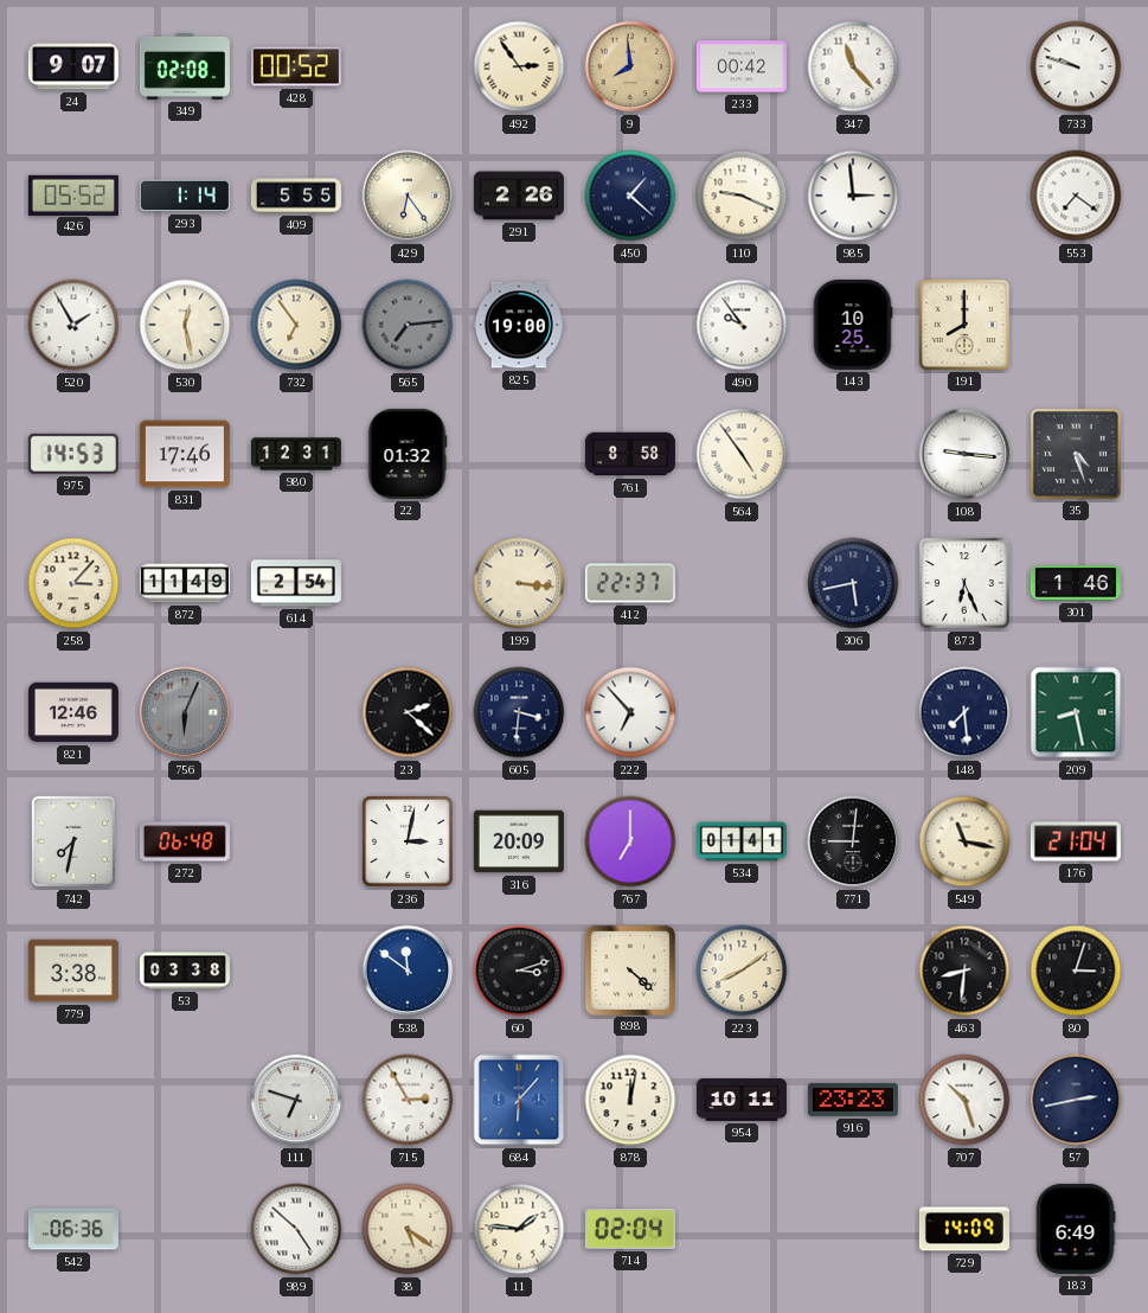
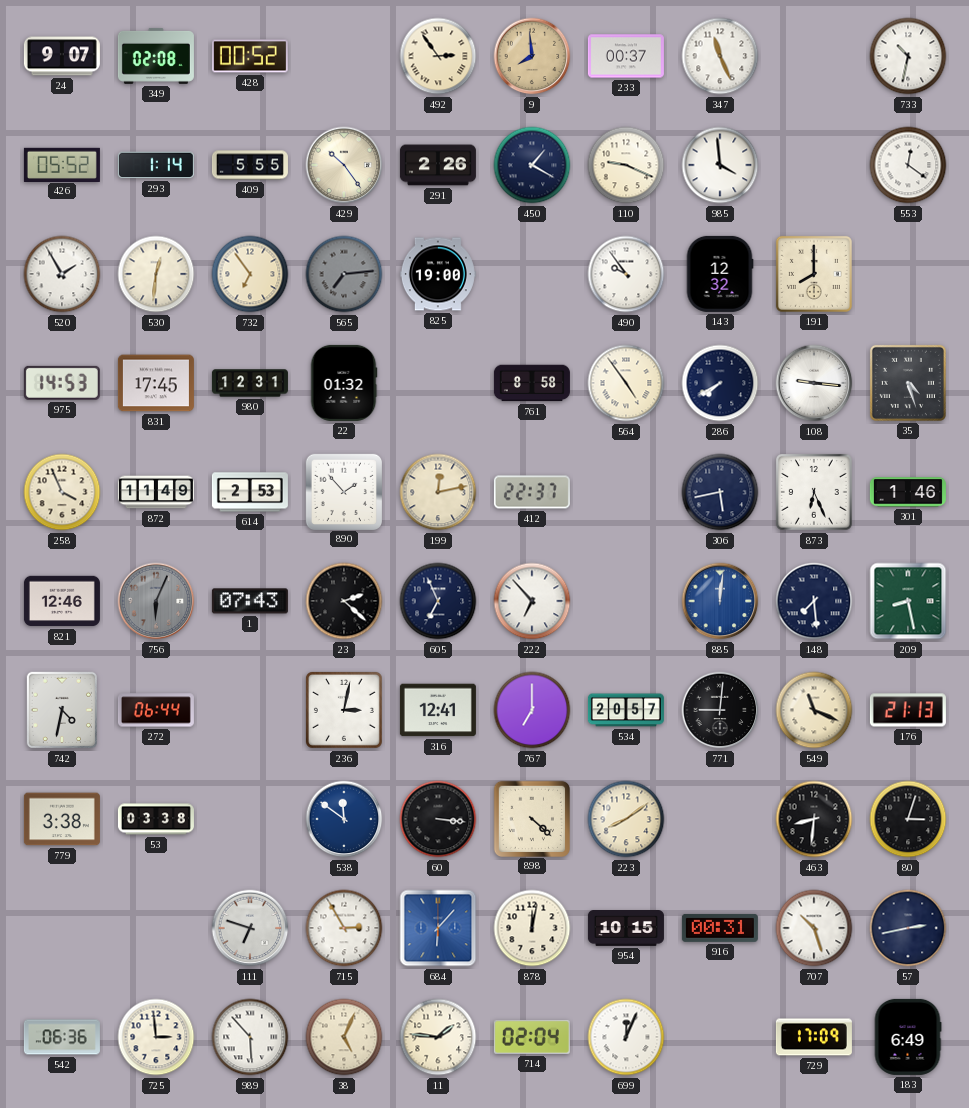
233: 00:42 -> 00:37 (626, 56)
347: 11:23 -> 11:26 (720, 56)
733: 9:48 -> 10:32 (908, 56)
429: 6:24 -> 10:24 (344, 165)
450: 1:22 -> 1:20 (532, 165)
985: 2:59 -> 3:59 (720, 165)
553: 7:21 -> 12:21 (908, 165)
530: 12:28 -> 12:31 (156, 274)
143: 10:25 -> 12:32 (720, 274)
831: 17:46 -> 17:45 (156, 383)
286: none -> 7:40 (720, 383)
258: 3:07 -> 3:56 (62, 492)
614: 2:54 -> 2:53 (250, 492)
890: none -> 1:53 (343, 491)
199: 3:16 -> 12:13 (438, 492)
1: none -> 07:43 (250, 601)
605: 3:31 -> 6:56 (438, 601)
885: none -> 12:01 (720, 601)
742: 7:32 -> 4:32 (62, 710)
272: 06:48 -> 06:44 (156, 710)
316: 20:09 -> 12:41 (438, 710)
534: 01:41 -> 20:57 (626, 710)
549: 11:17 -> 11:19 (814, 710)
176: 21:04 -> 21:13 (908, 710)
60: 3:12 -> 3:16 (438, 819)
954: 10:11 -> 10:15 (626, 929)
916: 23:23 -> 00:31 (720, 928)
725: none -> 2:59 (156, 1037)
989: 4:52 -> 5:53 (250, 1037)
38: 5:21 -> 5:04 (344, 1037)
699: none -> 12:04 (626, 1037)
729: 14:09 -> 17:09 (814, 1037)
